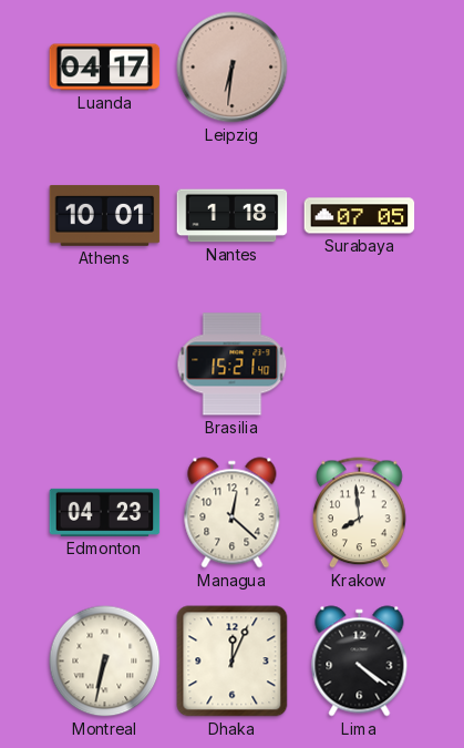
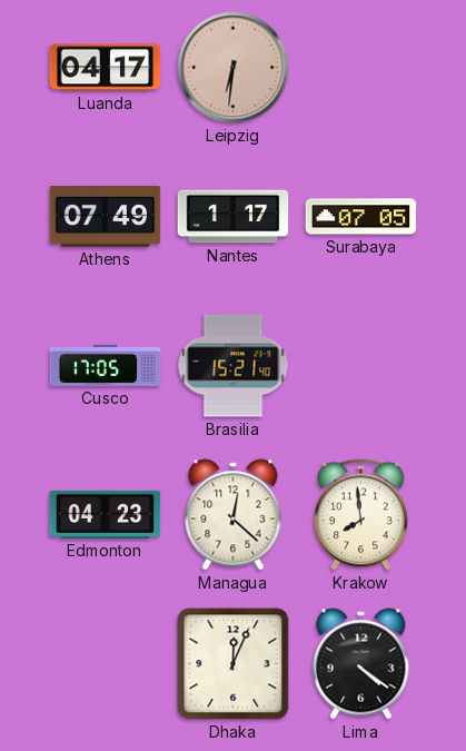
Athens: 10:01 -> 07:49 (106, 216)
Nantes: 1:18 -> 1:17 (234, 217)
Cusco: none -> 17:05 (106, 365)
Montreal: 6:32 -> none (105, 662)
